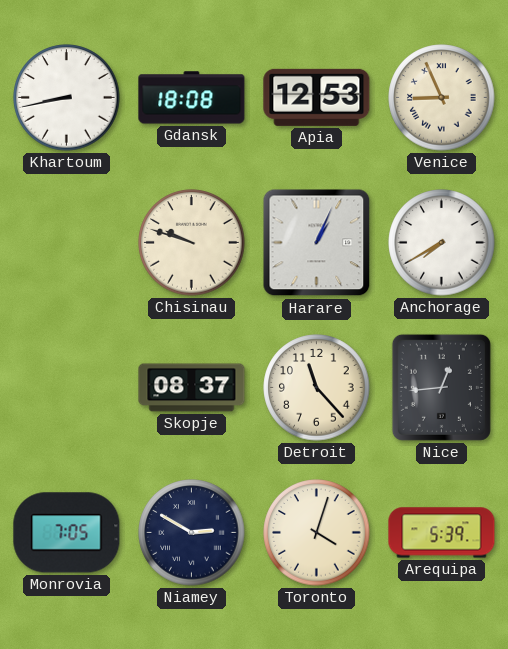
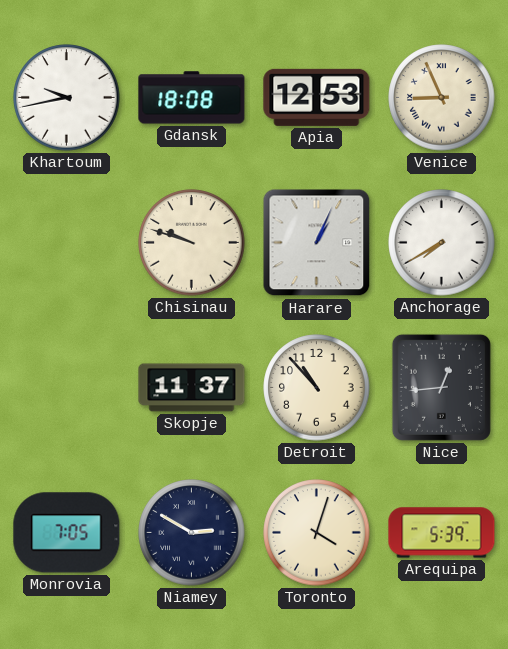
Khartoum: 8:43 -> 9:43 (67, 98)
Skopje: 08:37 -> 11:37 (192, 388)
Detroit: 11:23 -> 10:53 (317, 388)
